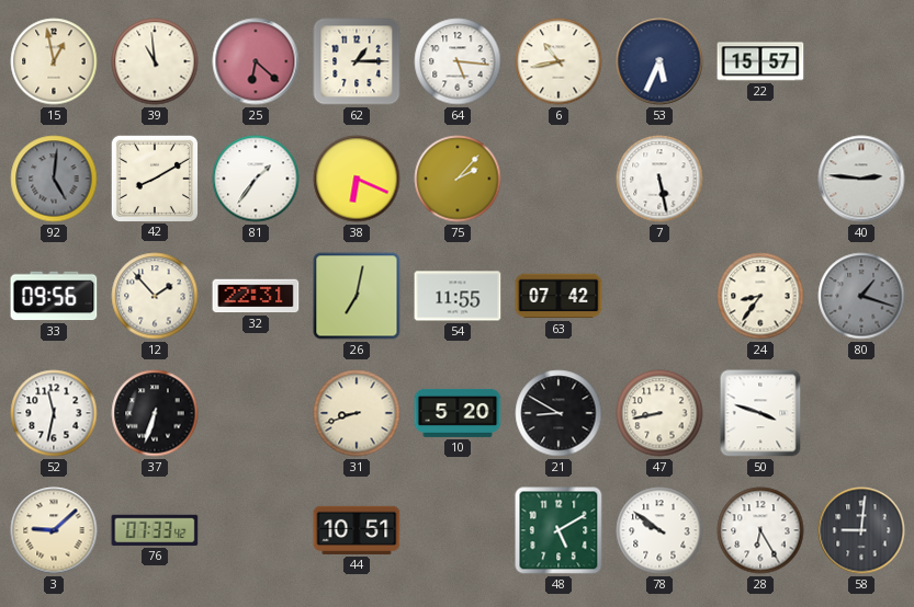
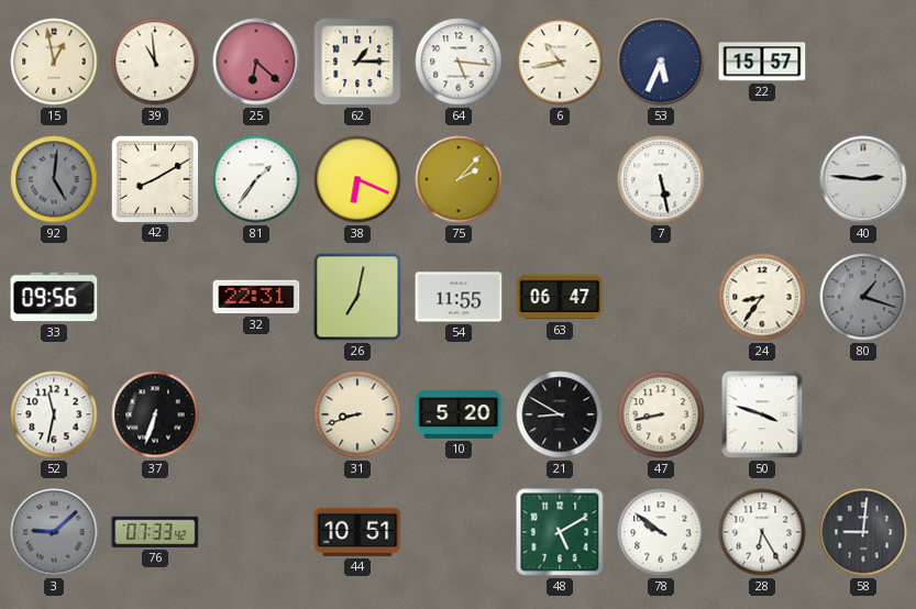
12: 1:53 -> none (155, 296)
63: 07:42 -> 06:47 (560, 297)
3 dial: cream -> grey (54, 532)
